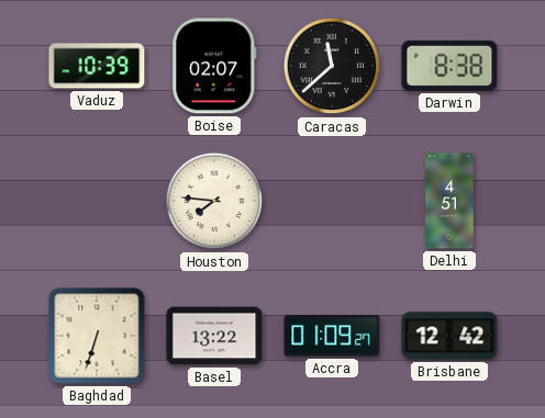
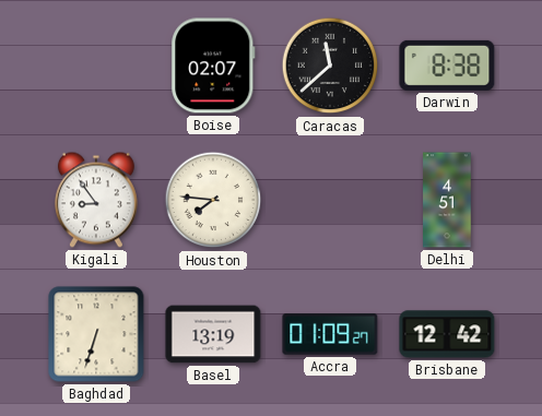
Vaduz: 10:39 -> none (97, 66)
Kigali: none -> 8:54 (96, 200)
Basel: 13:22 -> 13:19 (213, 334)
